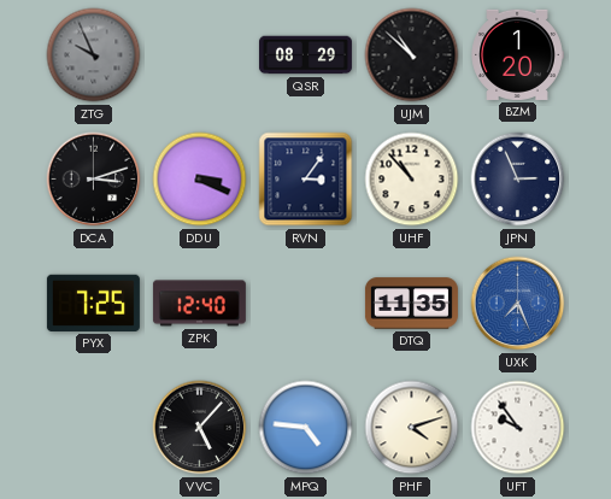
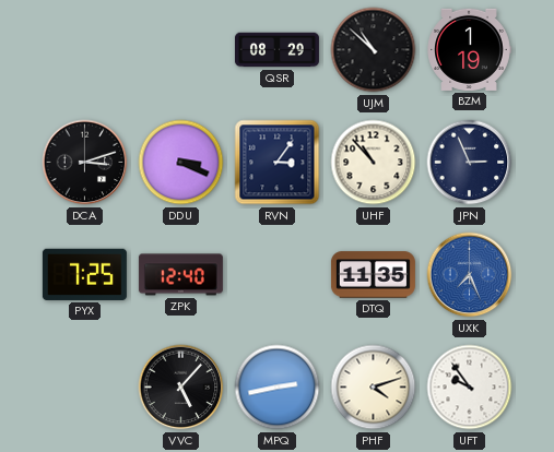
ZTG: 9:56 -> none (94, 55)
BZM: 1:20 -> 1:19 (469, 49)
MPQ: 4:46 -> 2:43 (278, 388)
